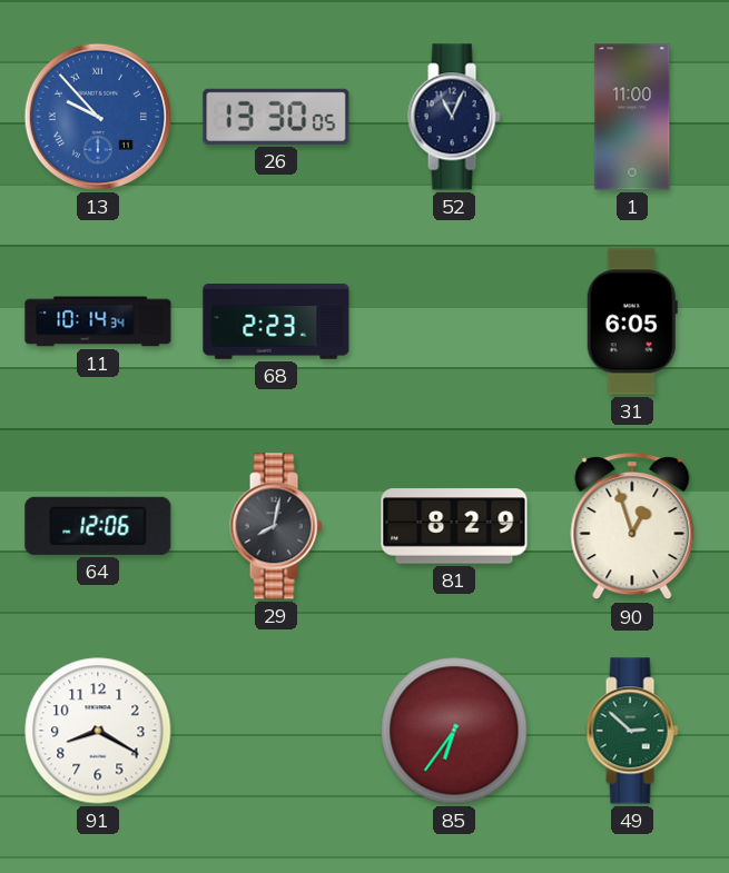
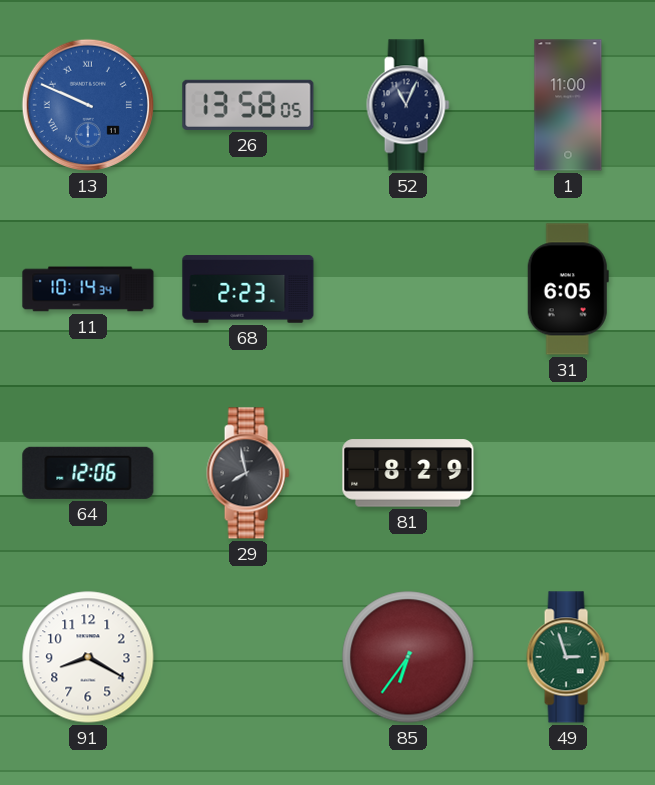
13: 9:53 -> 9:49 (88, 105)
26: 13:30 -> 13:58 (248, 105)
29: 8:02 -> 7:58 (248, 473)
90: 12:57 -> none (632, 527)
49: 2:52 -> 2:57 (568, 657)
